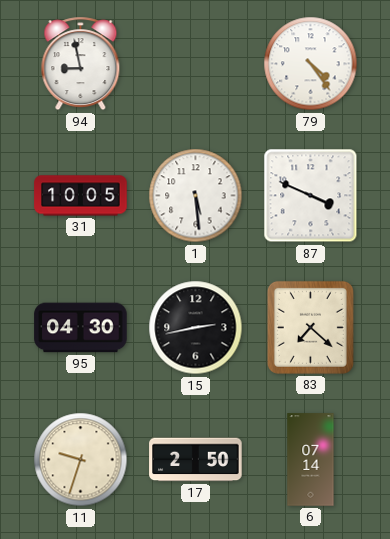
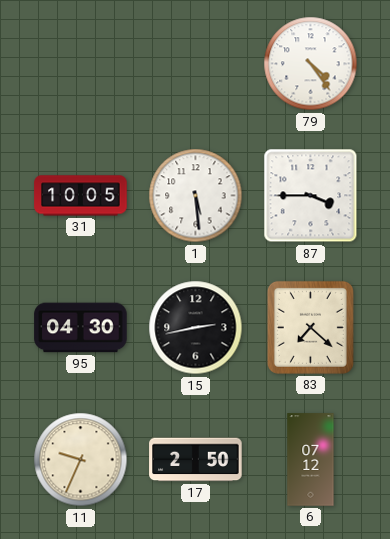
94: 8:58 -> none (81, 64)
87: 3:49 -> 3:45 (311, 196)
11: 9:33 -> 9:34 (81, 460)
6: 07:14 -> 07:12 (311, 460)
